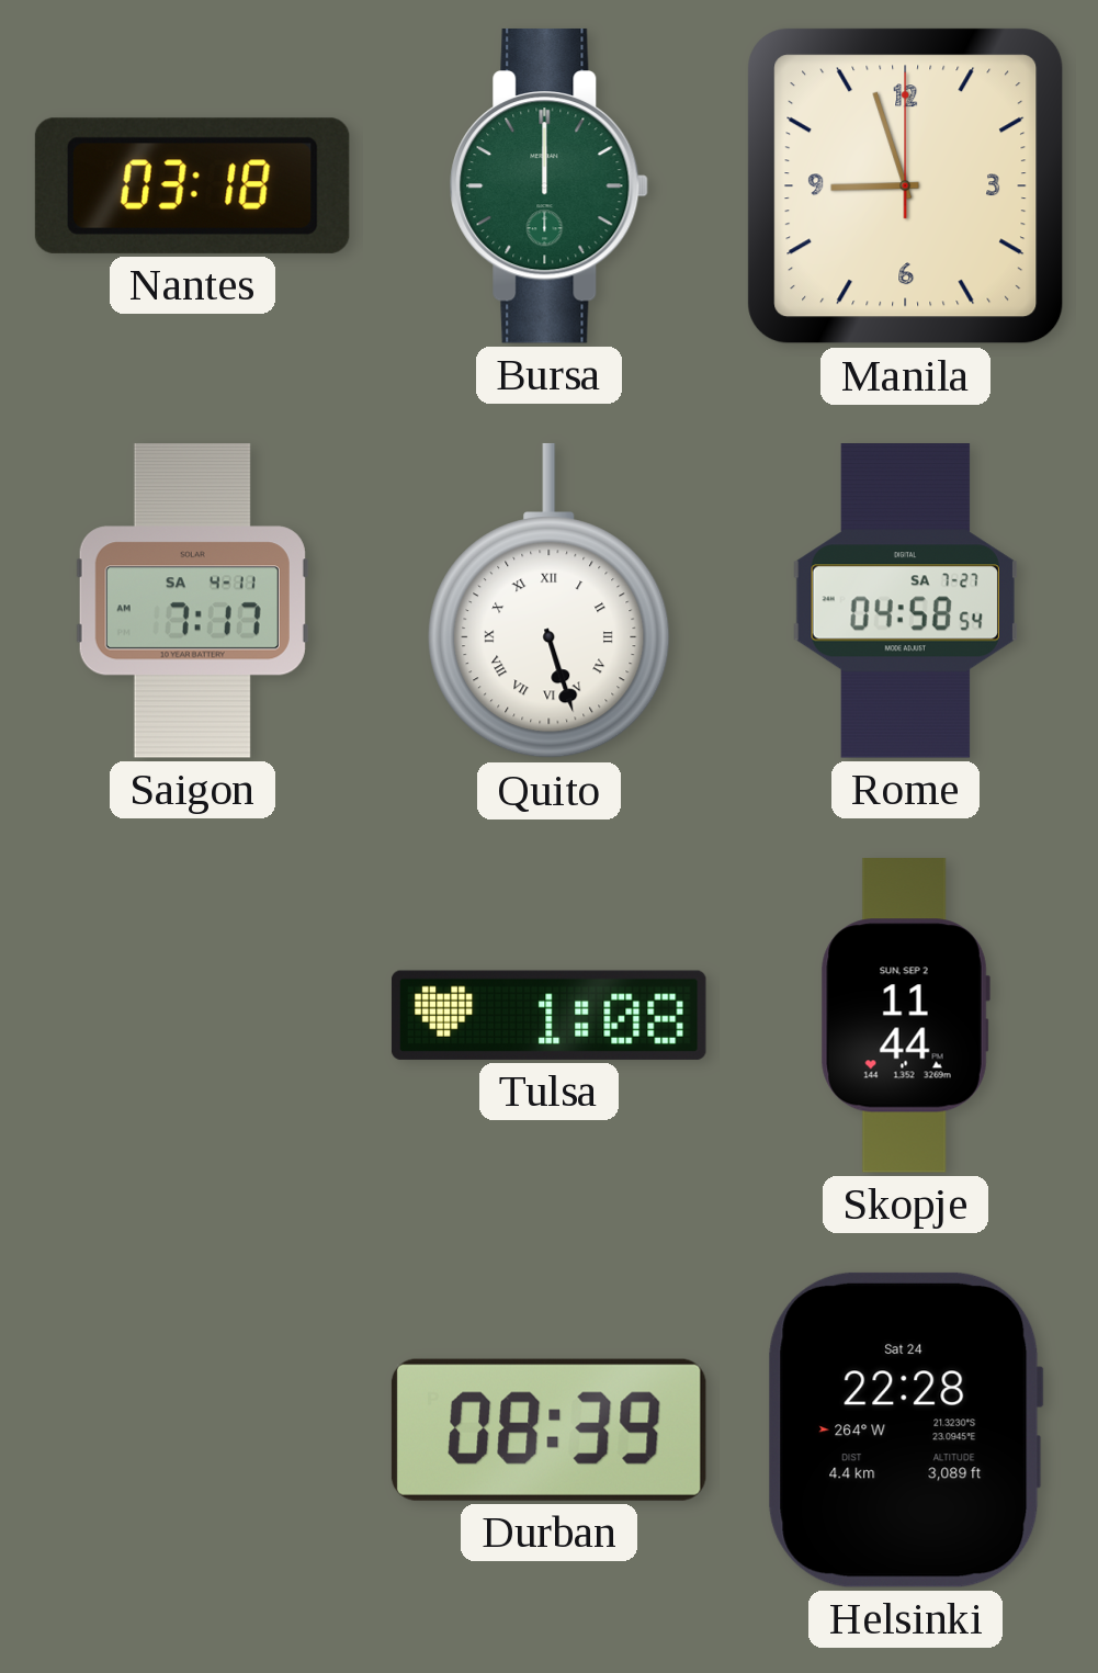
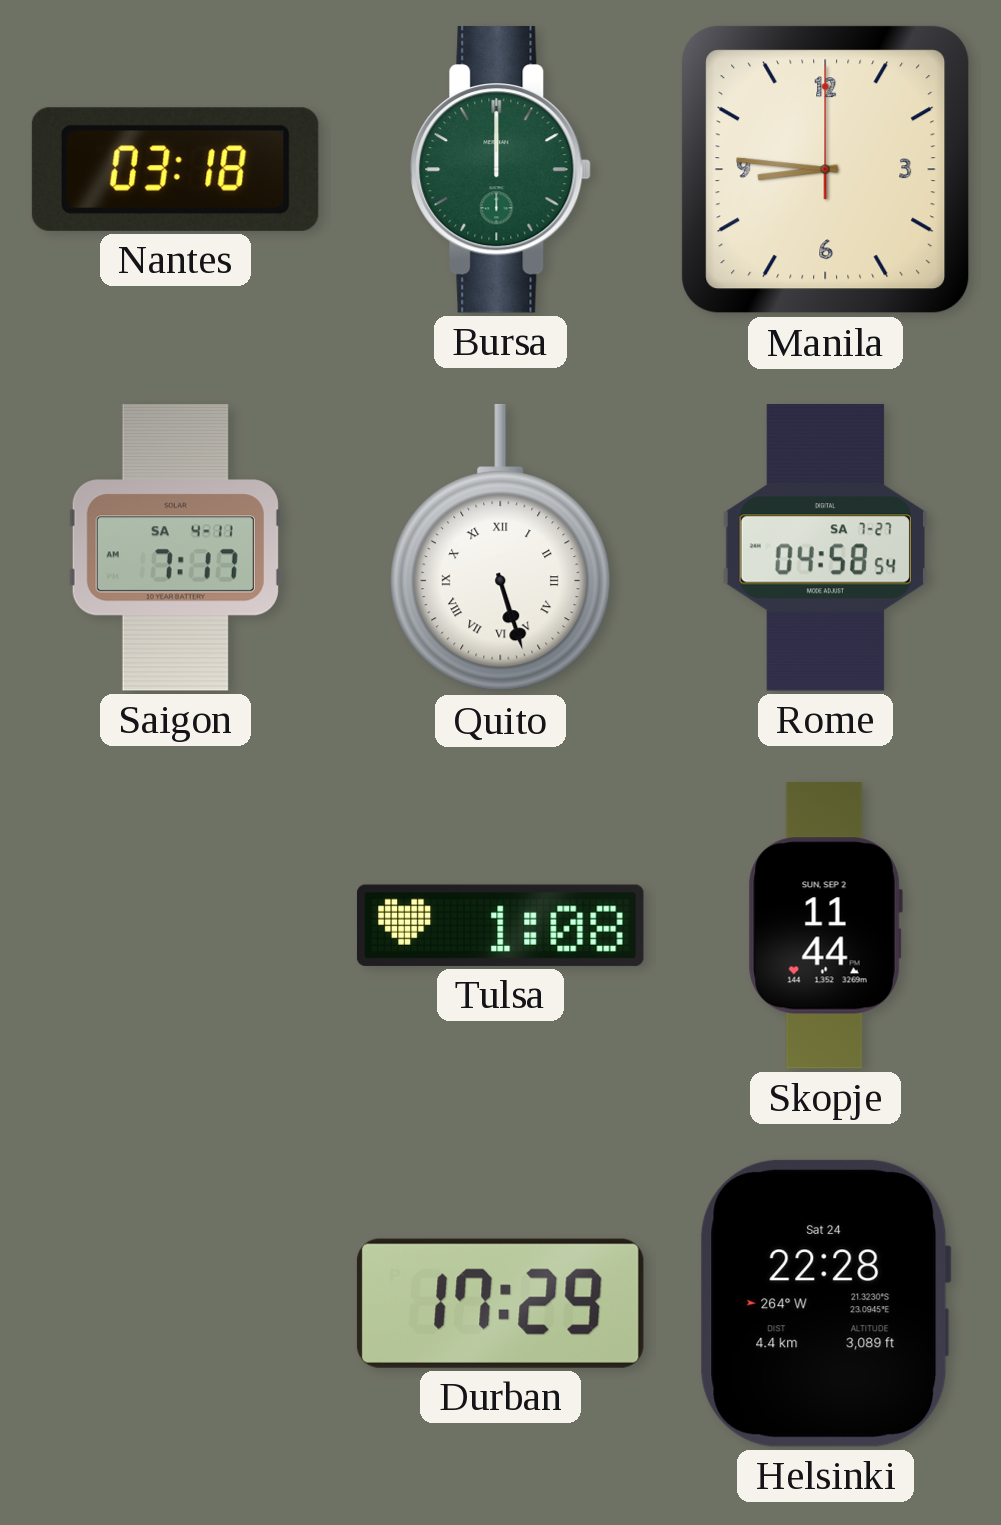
Manila: 8:57 -> 8:46 (826, 170)
Durban: 08:39 -> 17:29 (500, 1303)
